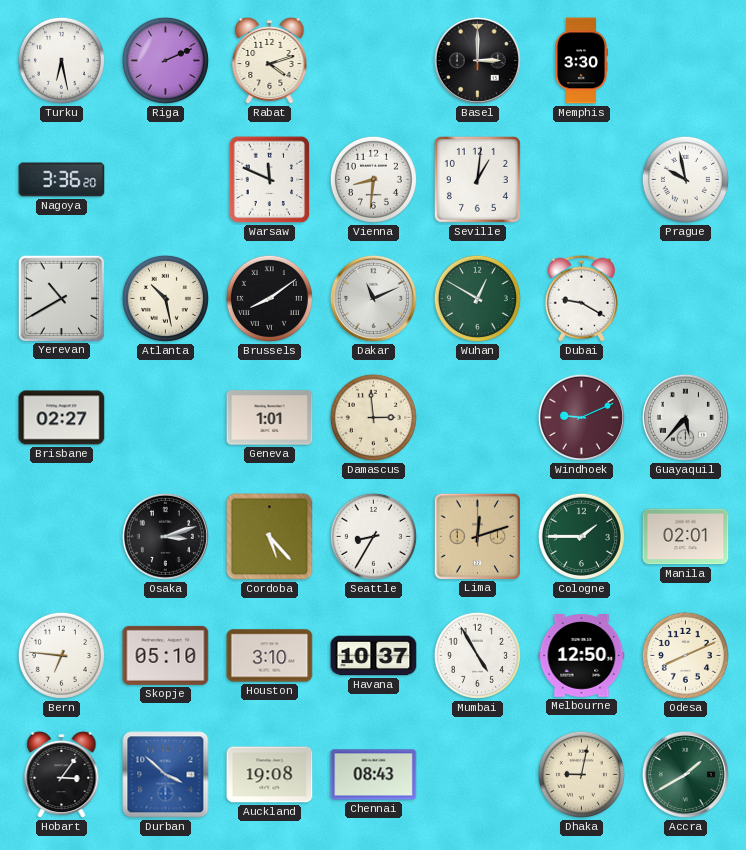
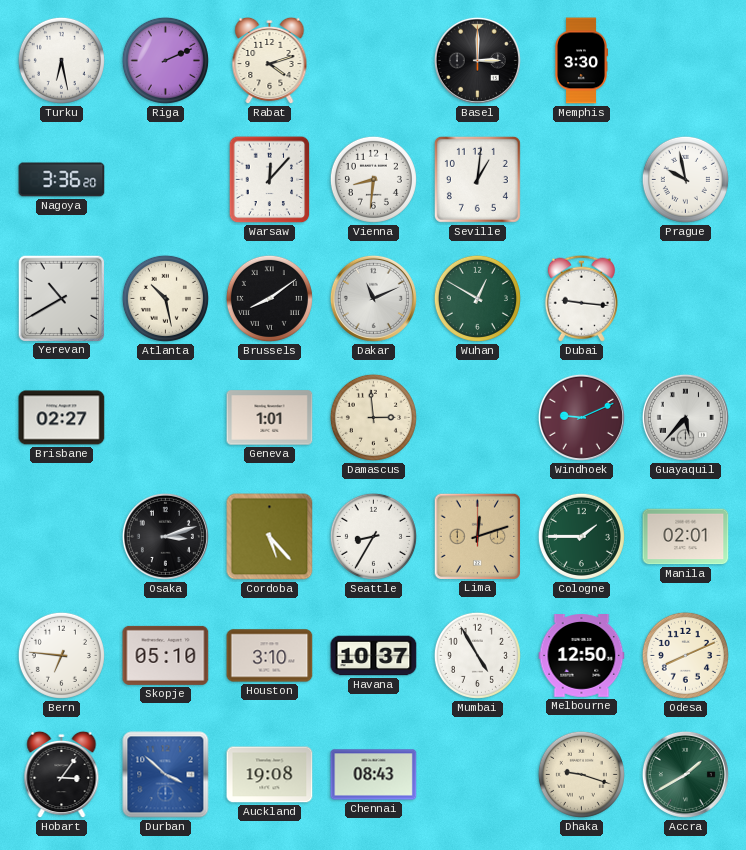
Warsaw: 11:49 -> 12:07 (270, 180)
Dubai: 9:20 -> 9:16 (581, 298)
Dhaka: 9:02 -> 9:18 (581, 774)
